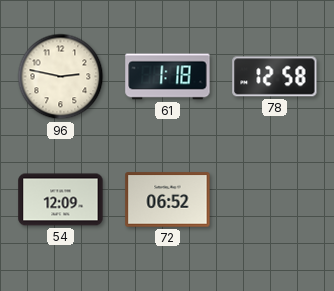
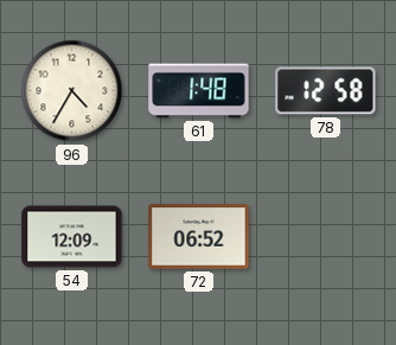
96: 2:47 -> 4:35 (72, 91)
61: 1:18 -> 1:48 (199, 91)
